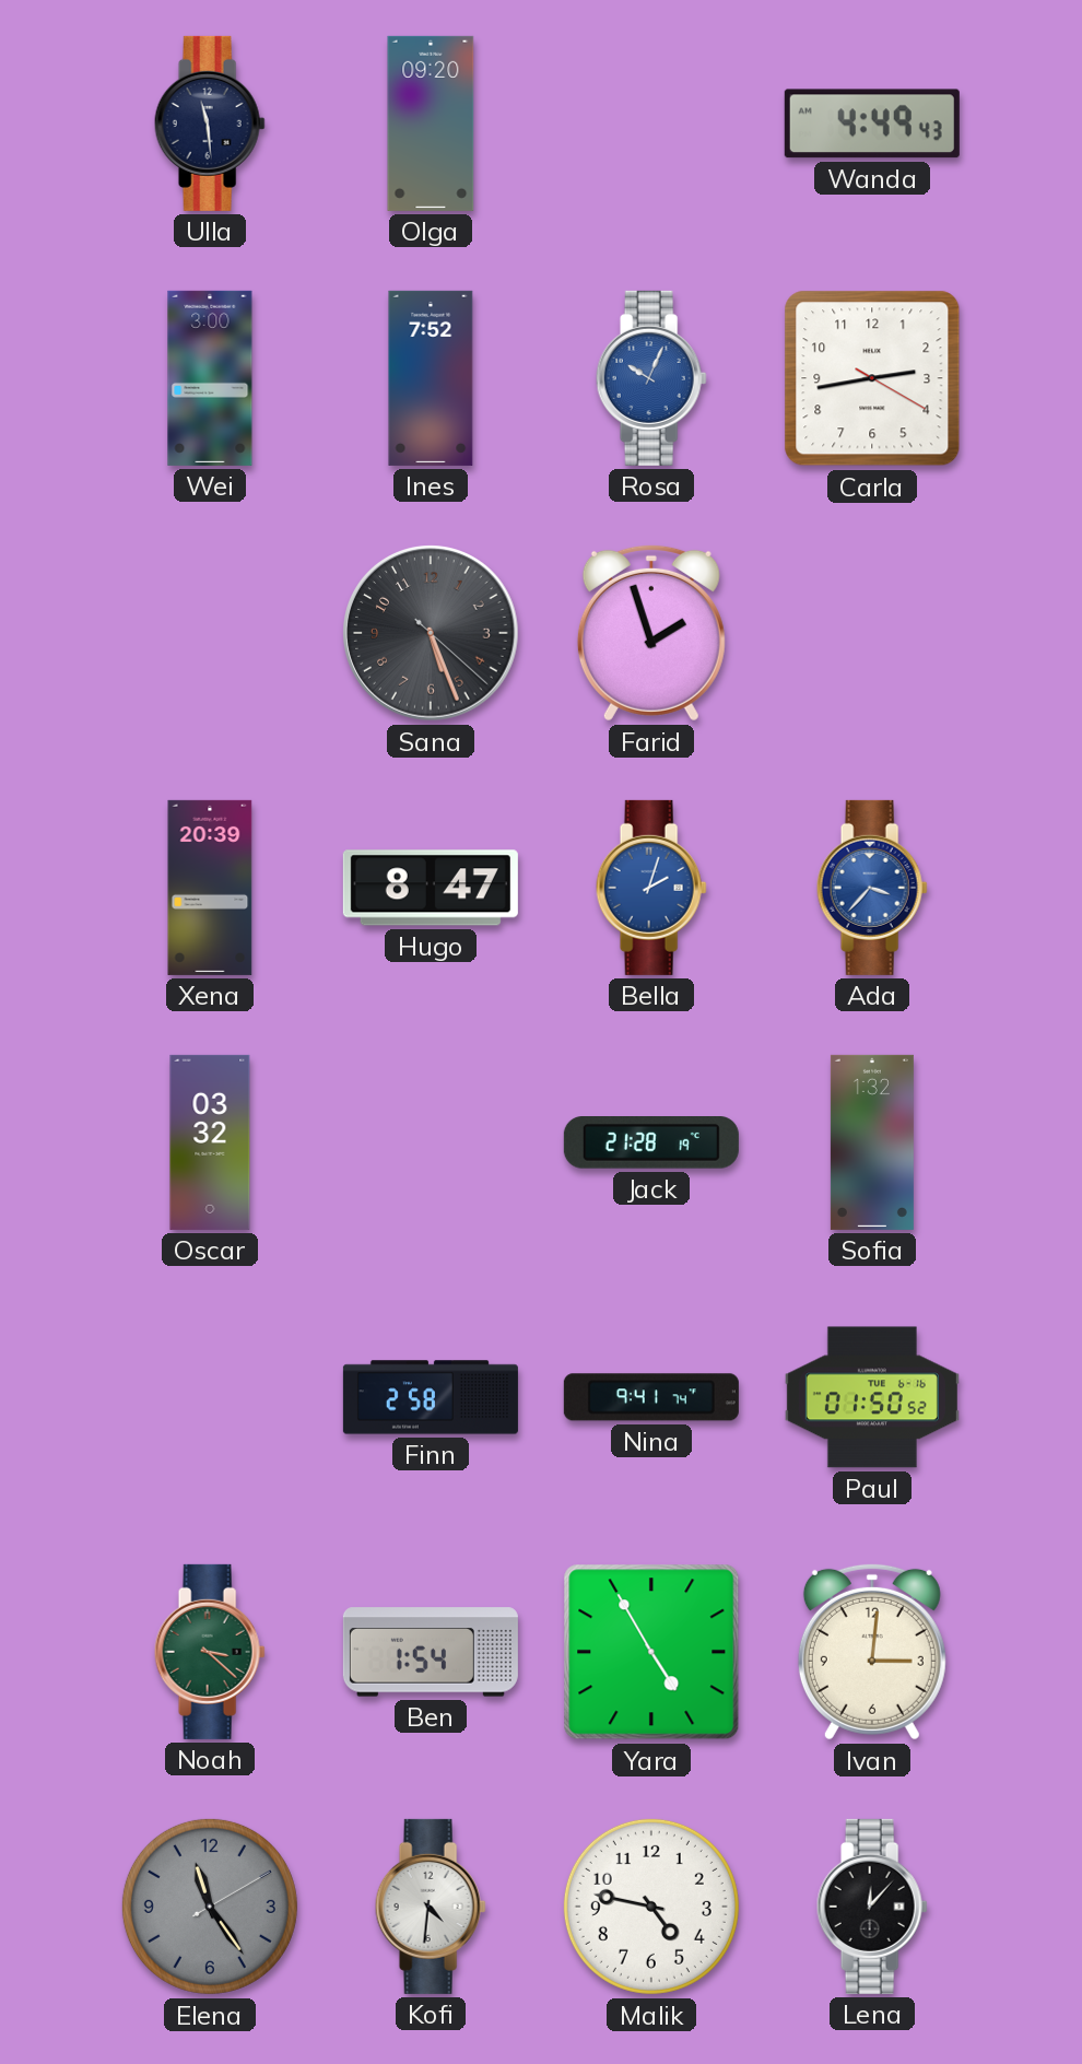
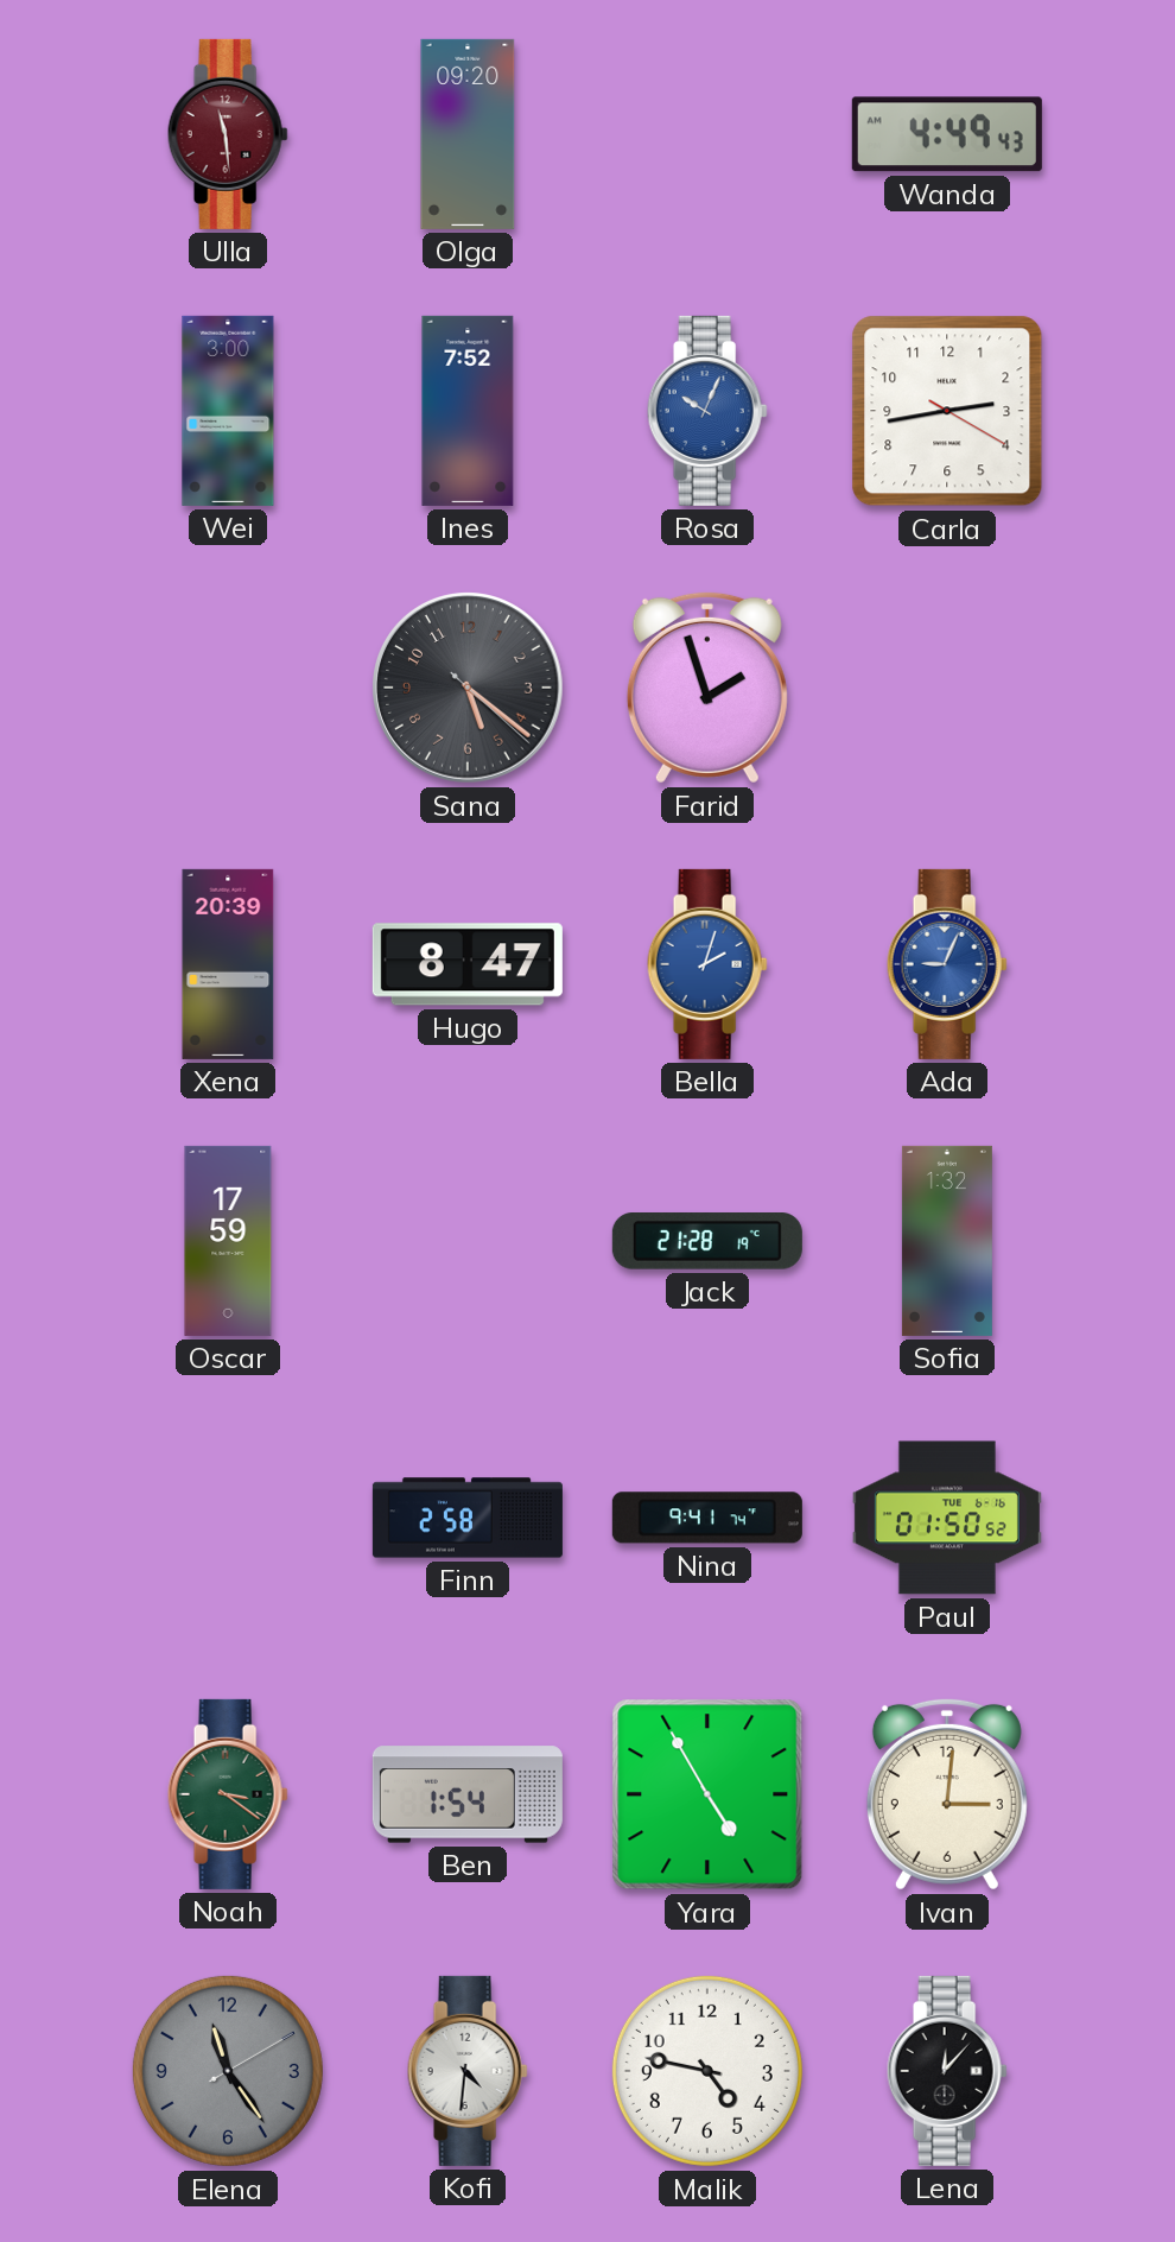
Ulla dial: navy -> burgundy (228, 134)
Sana: 5:26 -> 5:21 (468, 688)
Ada: 3:37 -> 9:04 (947, 964)
Oscar: 03:32 -> 17:59 (228, 1241)
Noah: 3:22 -> 3:21 (228, 1794)
